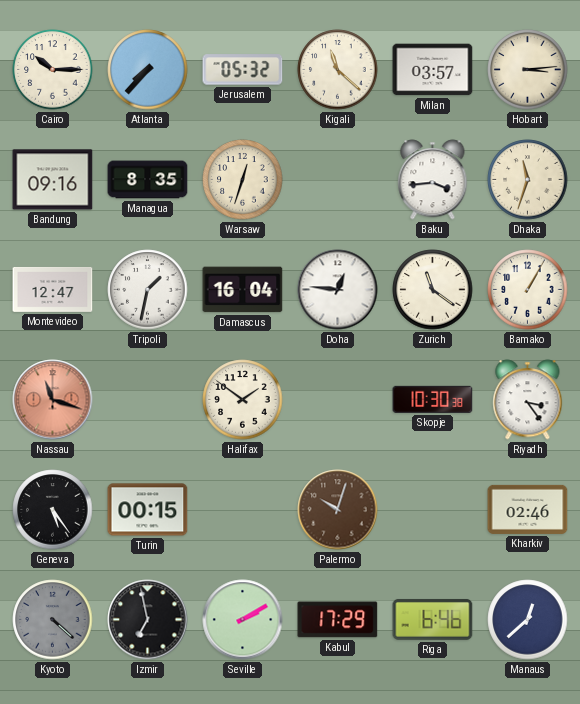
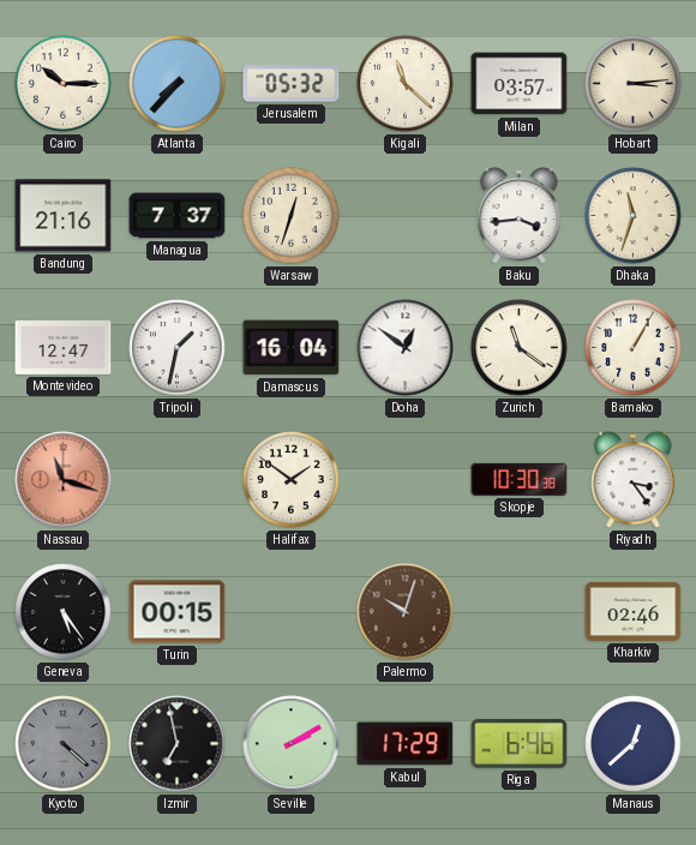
Bandung: 09:16 -> 21:16 (64, 216)
Managua: 8:35 -> 7:37 (178, 216)
Doha: 12:46 -> 12:51 (406, 348)
